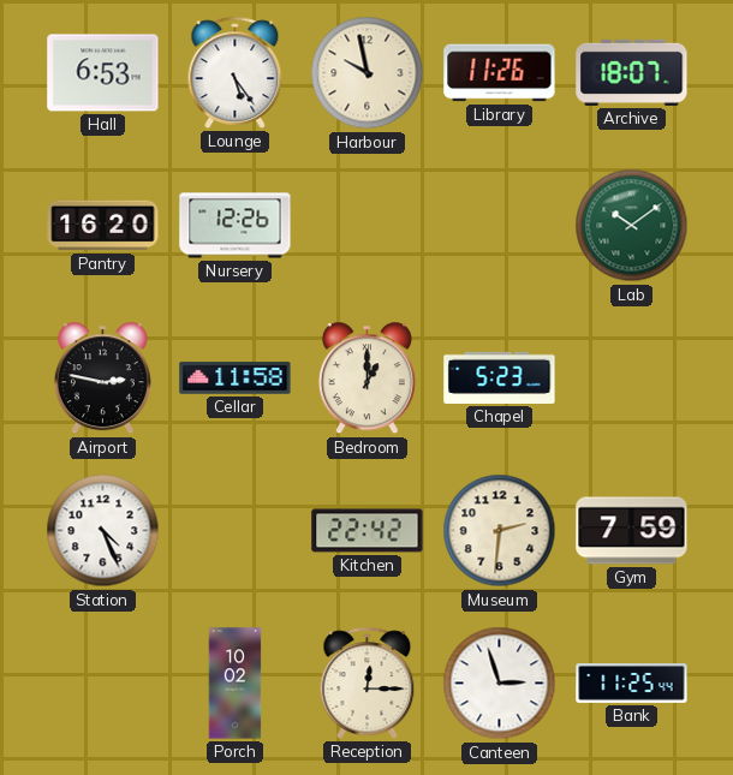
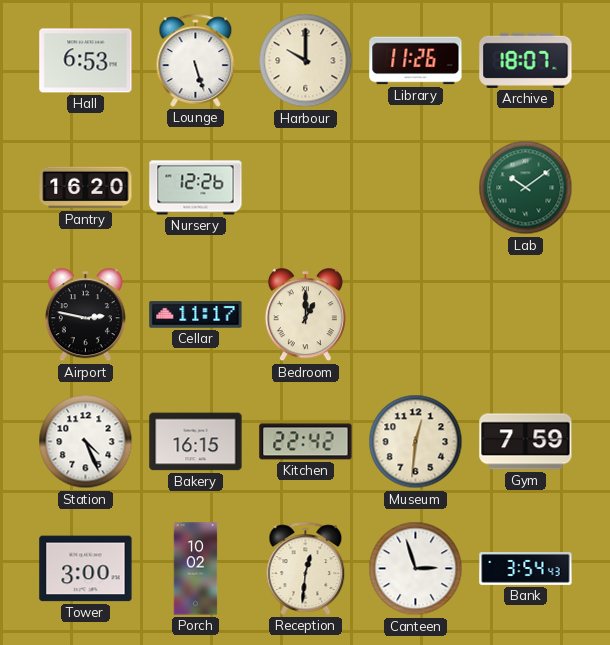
Lounge: 5:24 -> 5:27 (196, 60)
Harbour: 9:58 -> 10:00 (306, 61)
Cellar: 11:58 -> 11:17 (196, 315)
Chapel: 5:23 -> none (500, 377)
Bakery: none -> 16:15 (196, 442)
Museum: 2:31 -> 12:31 (416, 442)
Tower: none -> 3:00 (86, 569)
Reception: 12:15 -> 12:31 (306, 568)
Bank: 11:25 -> 3:54 (526, 569)
